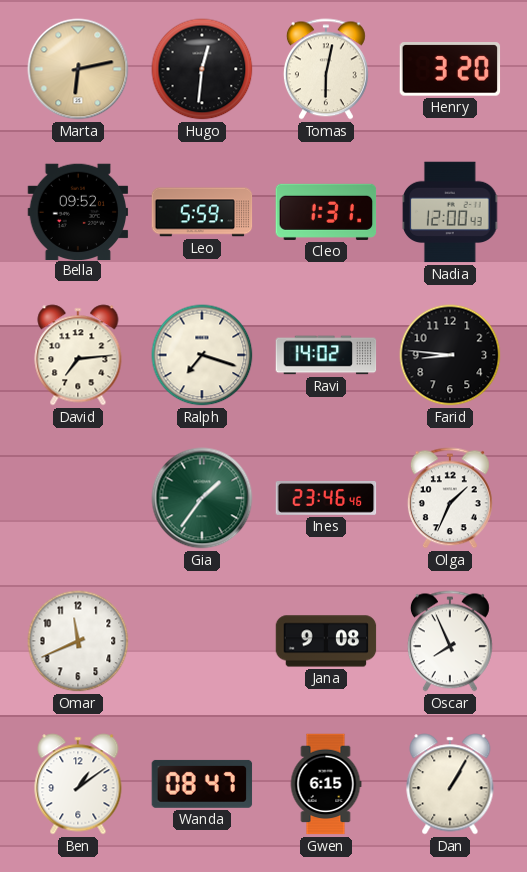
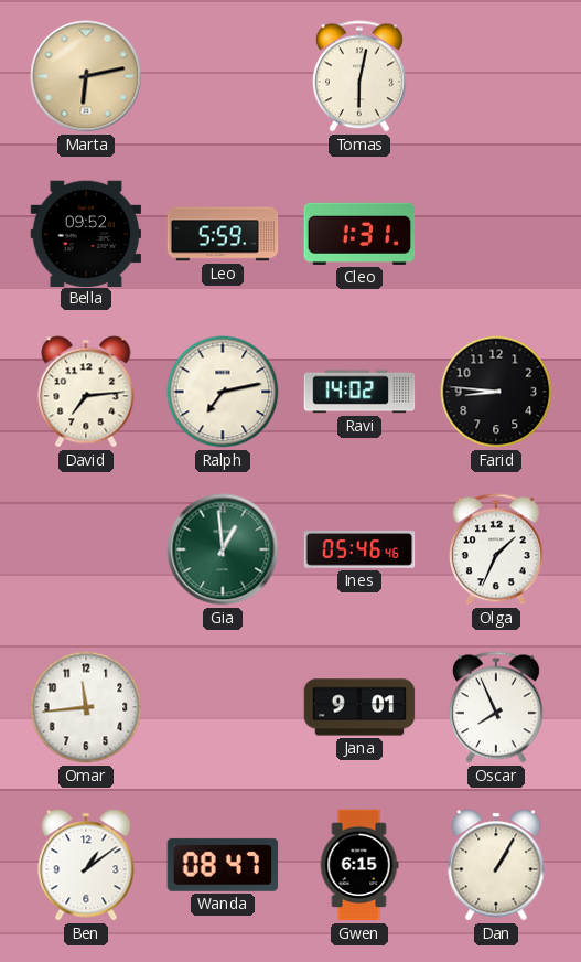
Hugo: 12:31 -> none (202, 69)
Henry: 3:20 -> none (450, 69)
Nadia: 12:00 -> none (451, 212)
Ralph: 7:18 -> 7:13 (223, 392)
Gia: 1:36 -> 12:59 (223, 549)
Ines: 23:46 -> 05:46 (359, 551)
Omar: 11:41 -> 11:44 (86, 707)
Jana: 9:08 -> 9:01 (359, 707)
